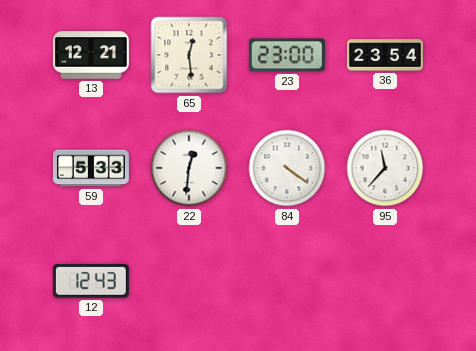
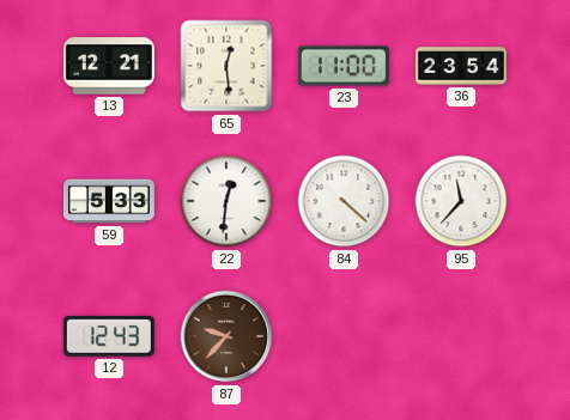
23: 23:00 -> 11:00 (344, 66)
84: 4:21 -> 4:22 (344, 201)
87: none -> 9:37 (226, 336)
